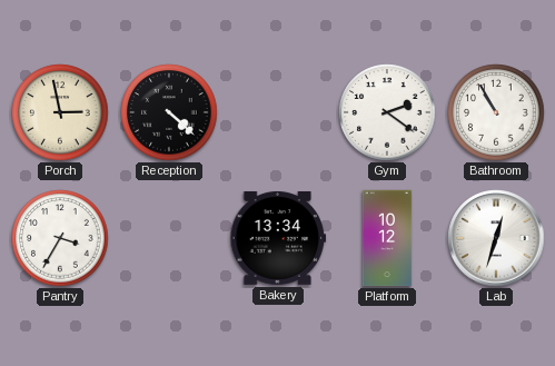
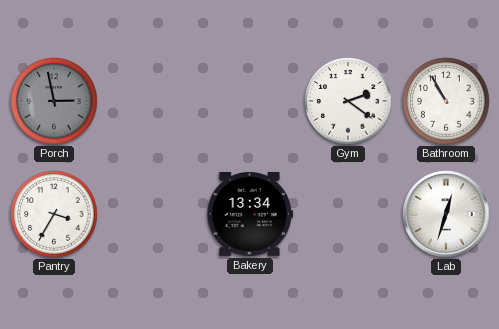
Porch dial: cream -> grey (54, 101)
Reception: 4:22 -> none (169, 112)
Platform: 10:12 -> none (387, 238)
